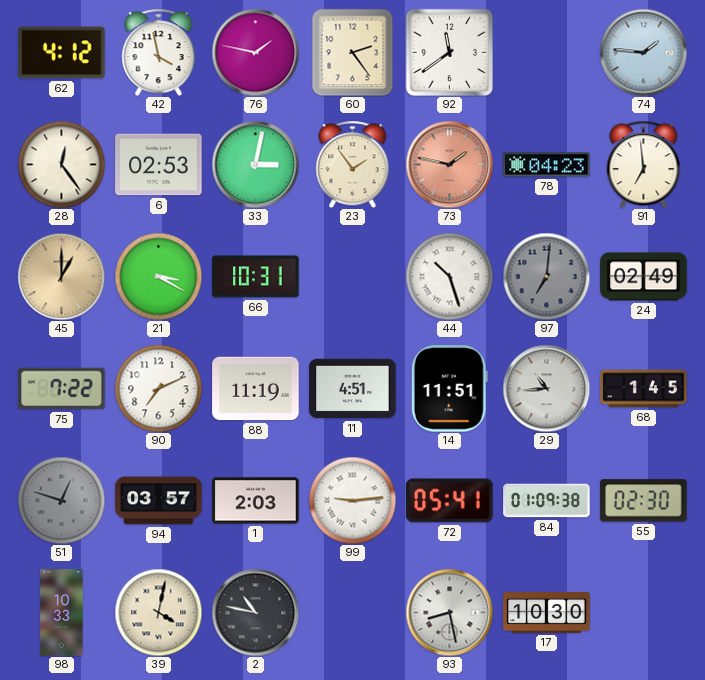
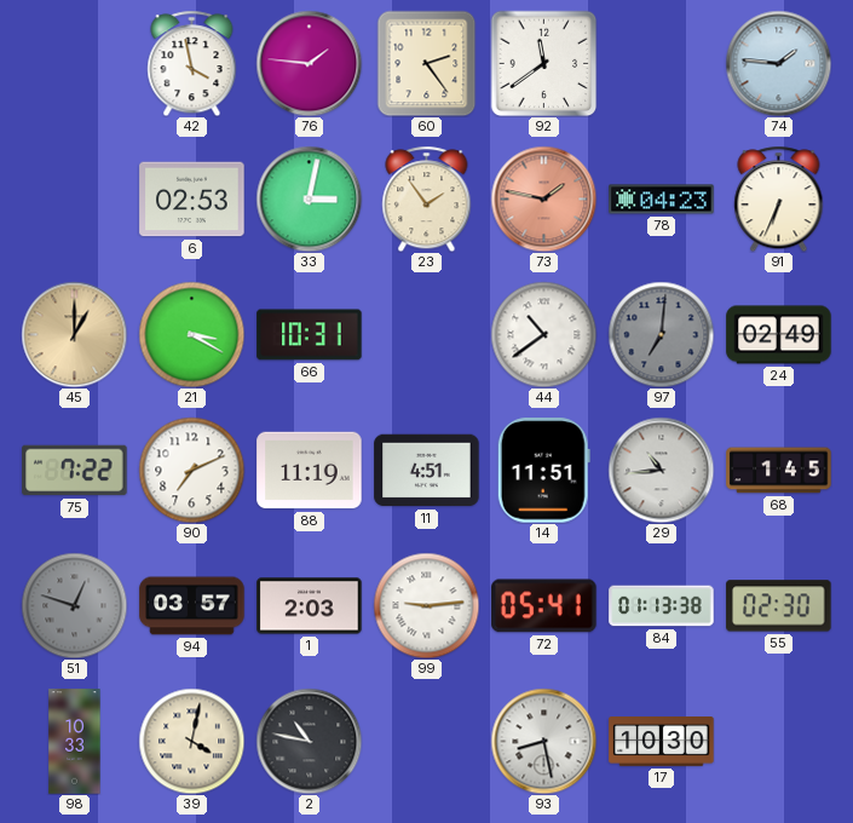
62: 4:12 -> none (62, 53)
76: 1:47 -> 1:46 (309, 63)
28: 12:24 -> none (61, 164)
91: 6:59 -> 6:34 (779, 198)
44: 10:27 -> 10:39 (543, 334)
84: 01:09 -> 01:13 (662, 606)
